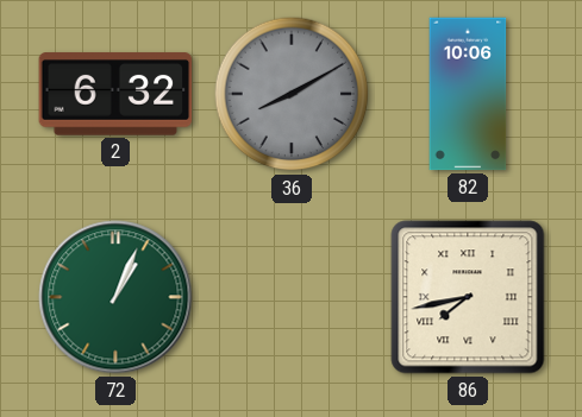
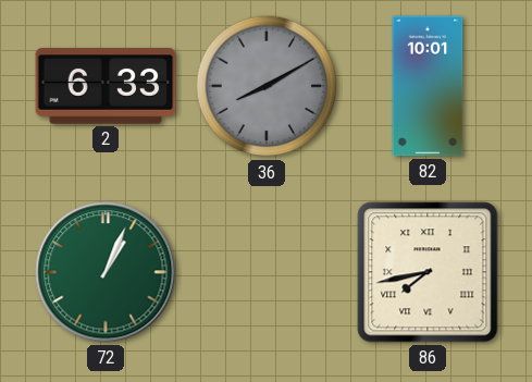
2: 6:32 -> 6:33 (106, 86)
82: 10:06 -> 10:01 (428, 86)
